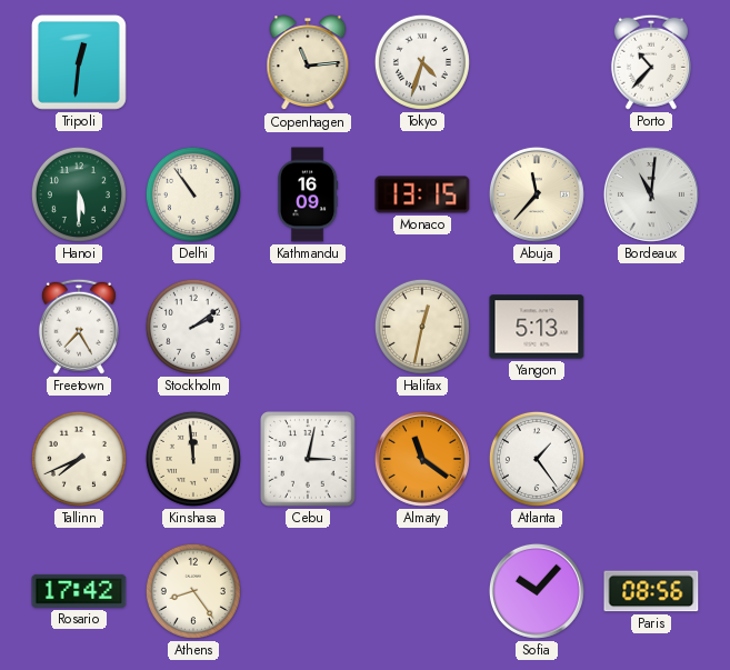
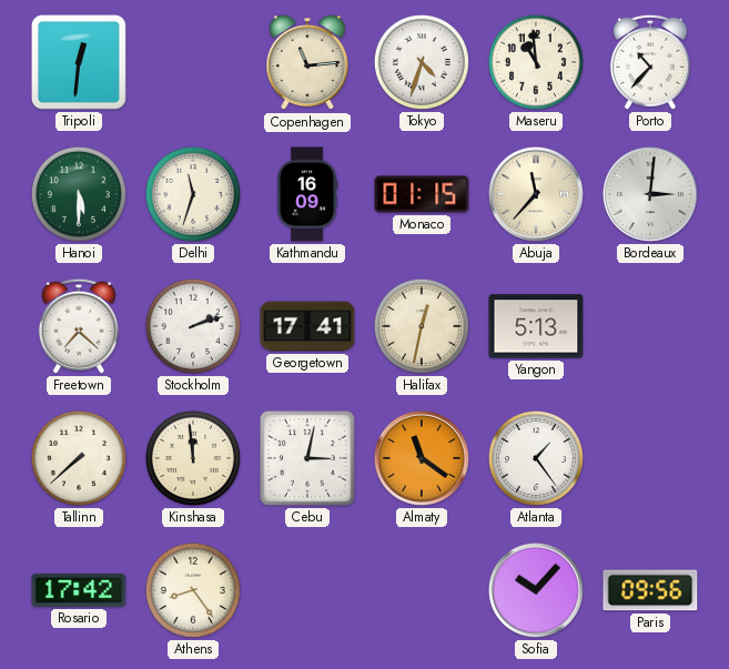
Maseru: none -> 10:59 (536, 62)
Delhi: 10:54 -> 11:33 (193, 194)
Monaco: 13:15 -> 01:15 (422, 194)
Bordeaux: 11:01 -> 3:01 (650, 194)
Freetown: 7:25 -> 7:22 (79, 326)
Stockholm: 2:09 -> 2:12 (193, 326)
Georgetown: none -> 17:41 (307, 326)
Tallinn: 7:41 -> 7:38 (79, 458)
Paris: 08:56 -> 09:56 (650, 590)
